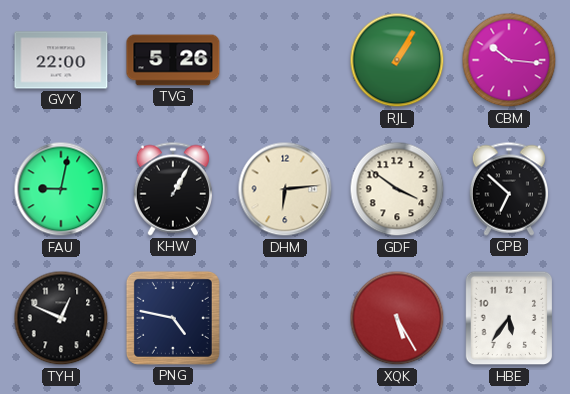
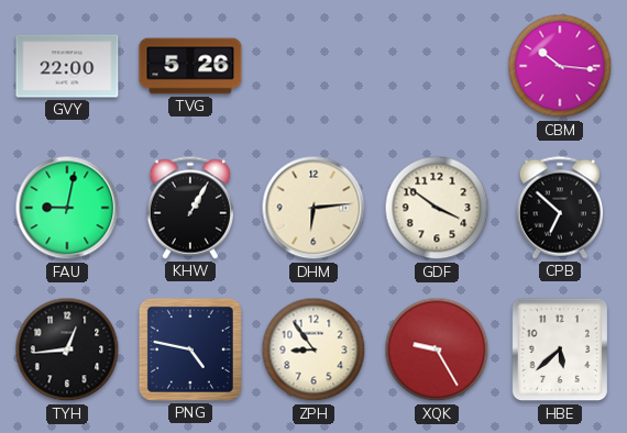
RJL: 1:05 -> none (397, 60)
TYH: 12:49 -> 12:44 (67, 349)
ZPH: none -> 8:54 (313, 349)
XQK: 5:25 -> 9:25 (437, 349)
HBE: 5:36 -> 5:38 (560, 349)
